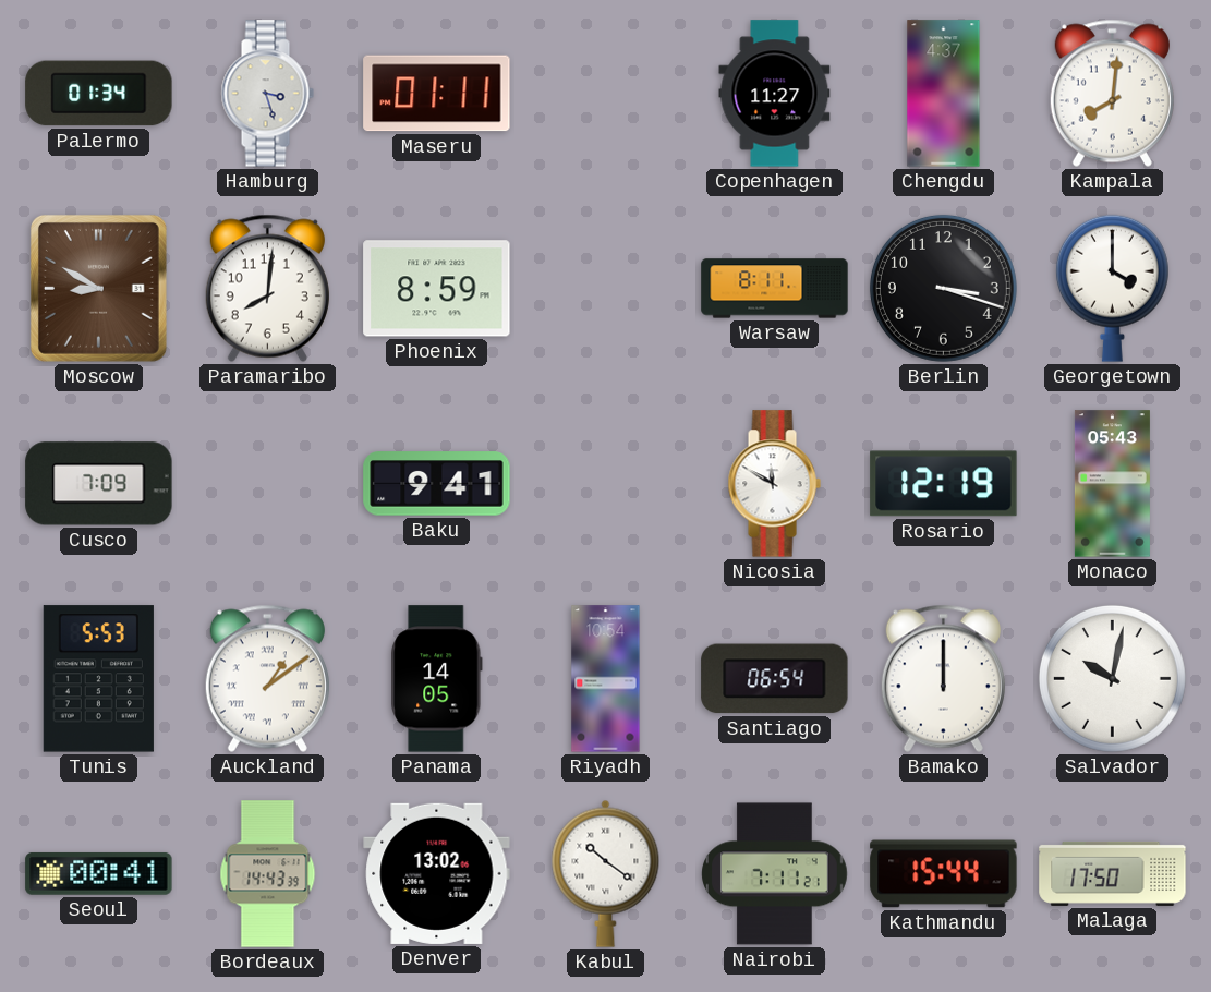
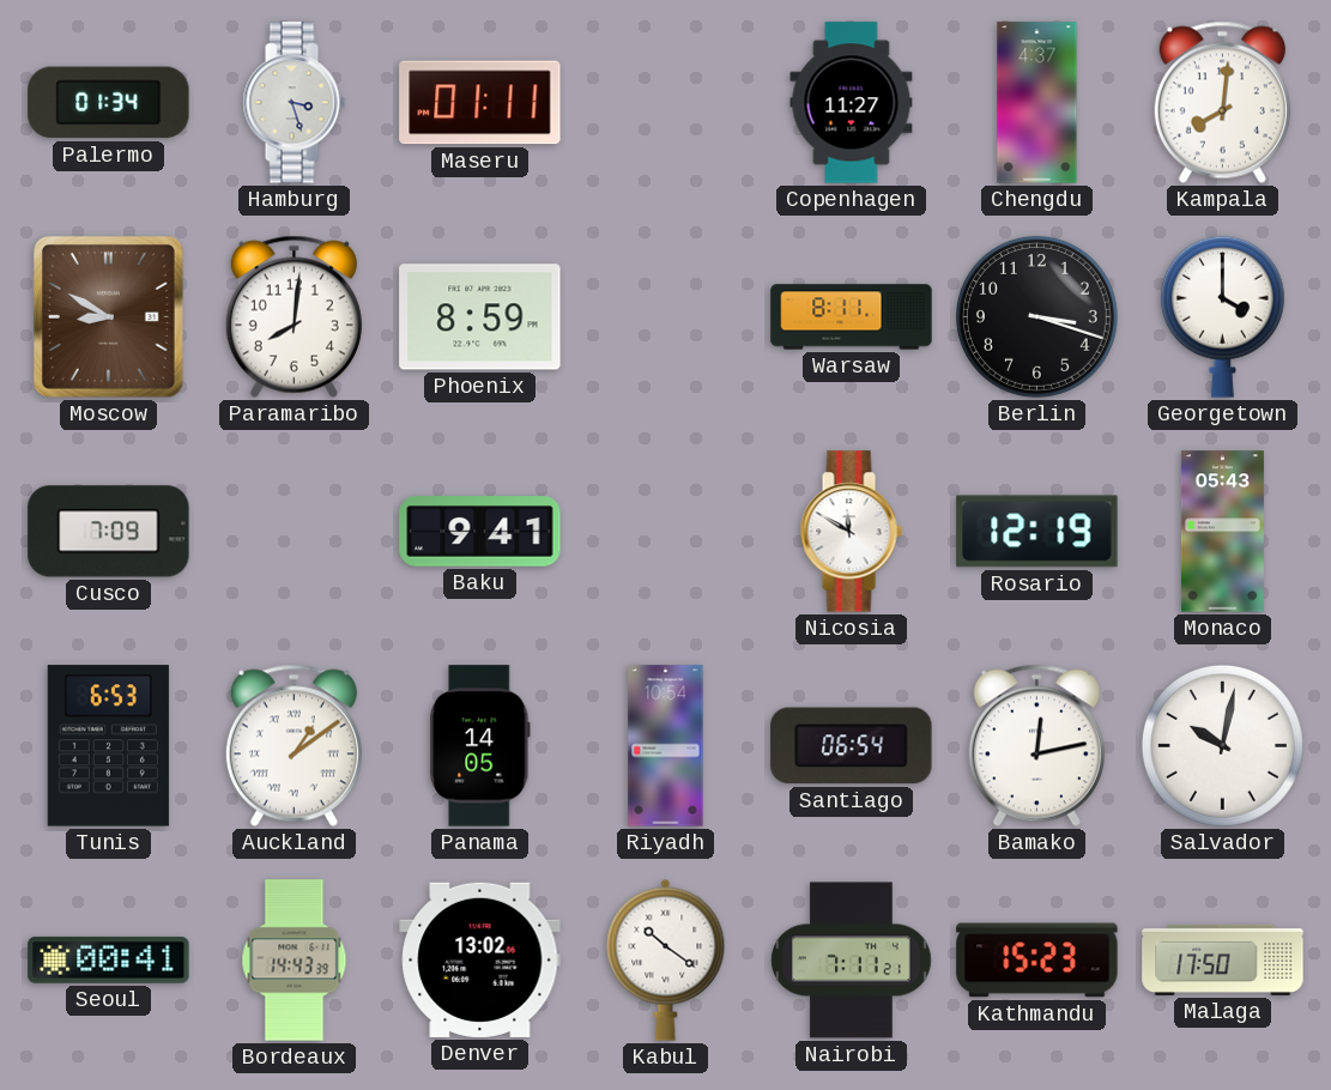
Tunis: 5:53 -> 6:53 (108, 746)
Bamako: 12:00 -> 12:13 (1036, 745)
Kathmandu: 15:44 -> 15:23 (1037, 961)
